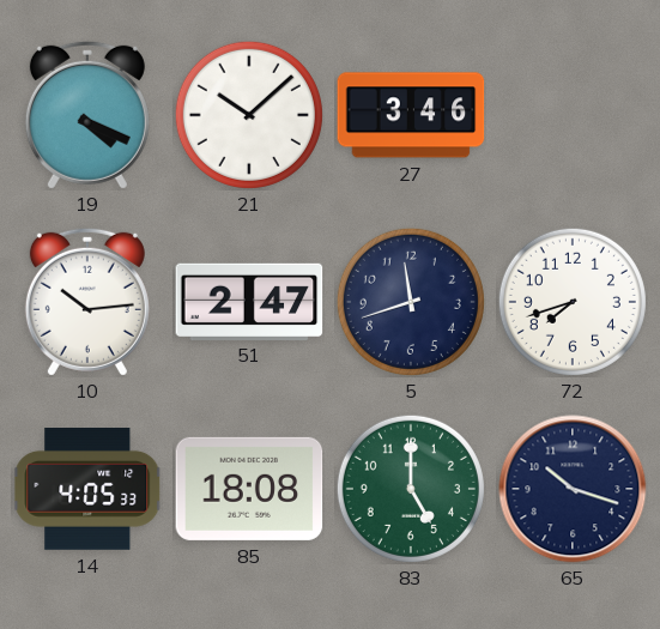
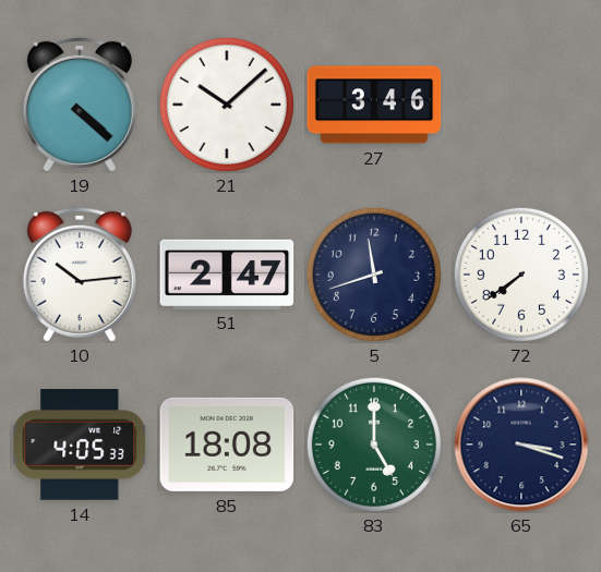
19: 4:19 -> 4:22 (80, 105)
72: 7:42 -> 7:39 (521, 275)
65: 10:18 -> 3:18 (521, 445)
